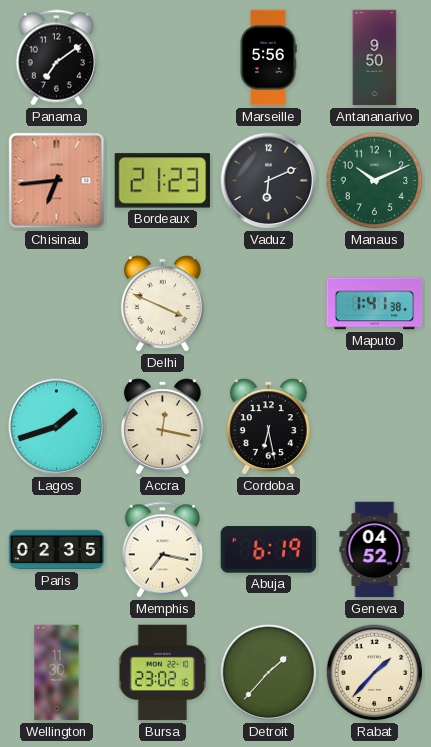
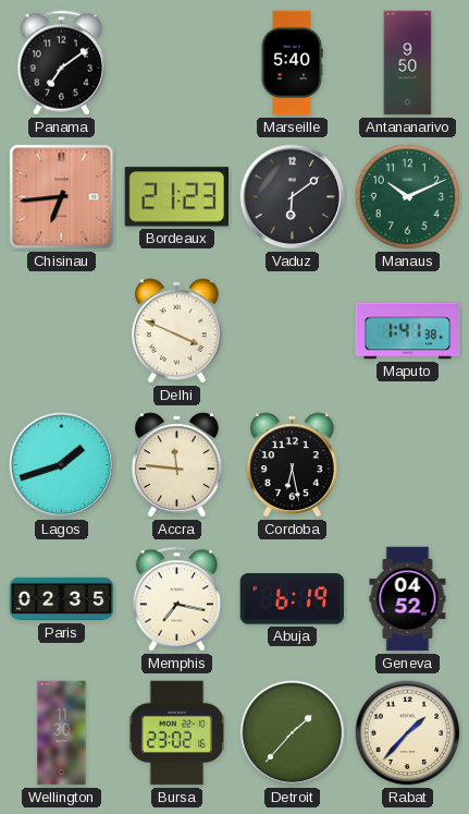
Marseille: 5:56 -> 5:40 (292, 63)
Vaduz: 6:11 -> 6:09 (293, 197)
Accra: 12:17 -> 11:46 (176, 465)
